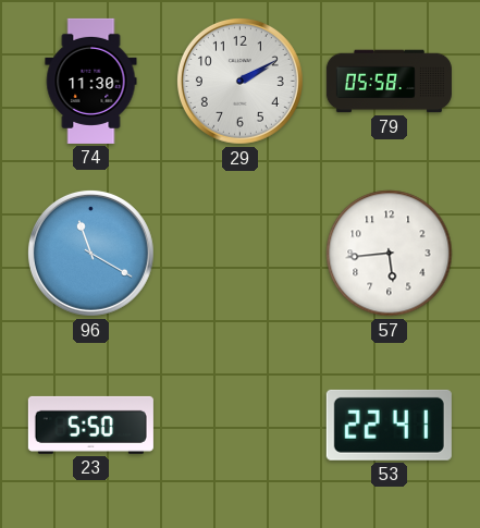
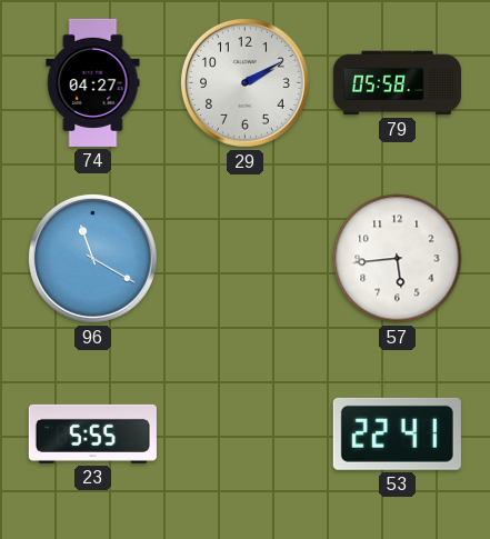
74: 11:30 -> 04:27 (93, 82)
23: 5:50 -> 5:55 (92, 433)
